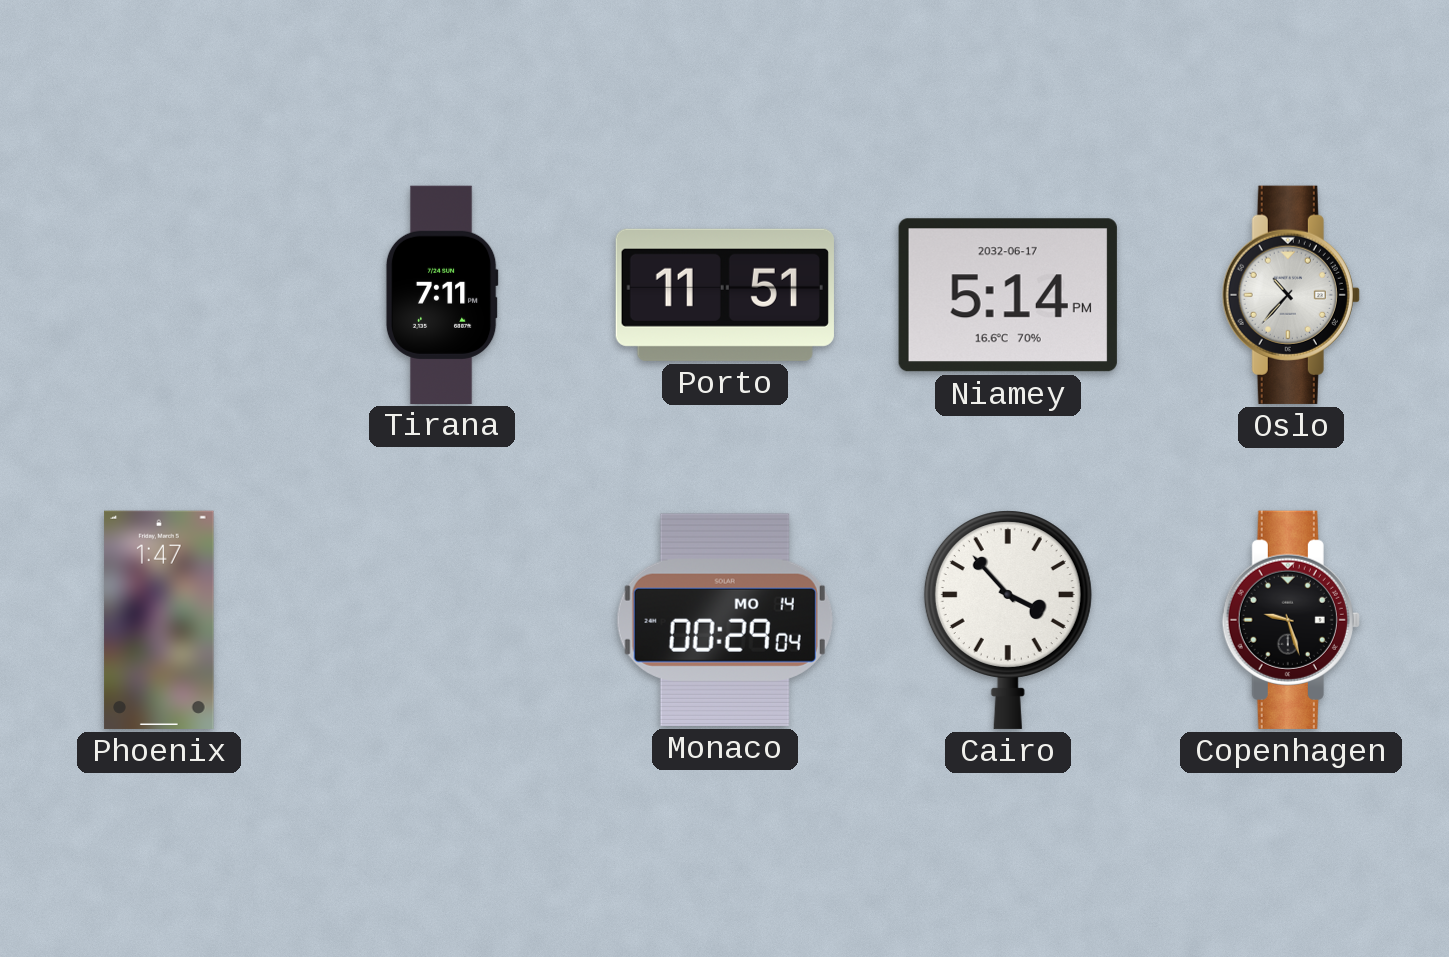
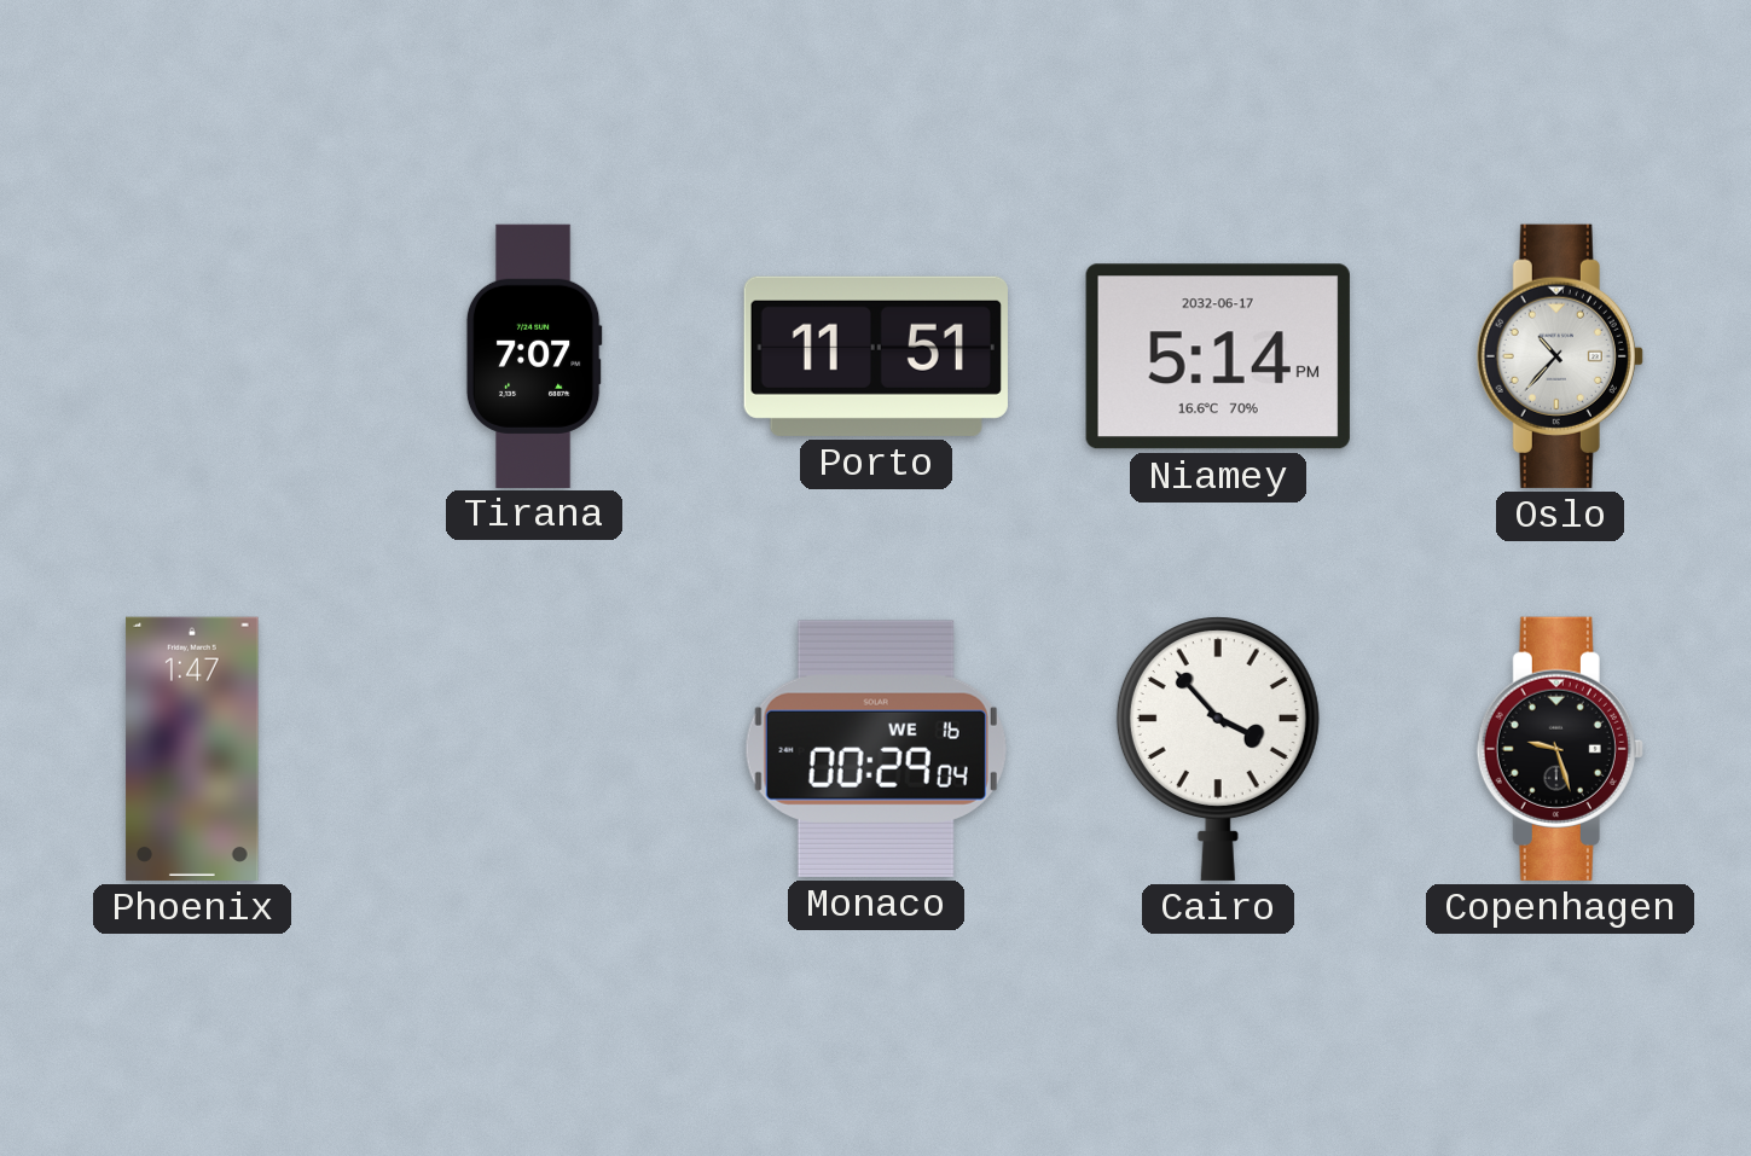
Tirana: 7:11 -> 7:07 (534, 355)
Monaco date: MO 14 -> WE 16 (876, 749)
